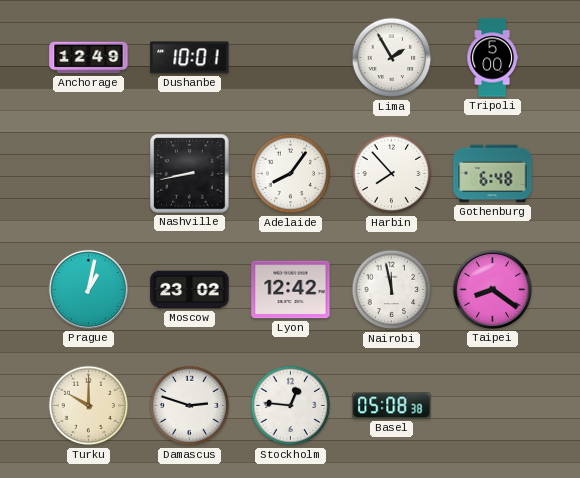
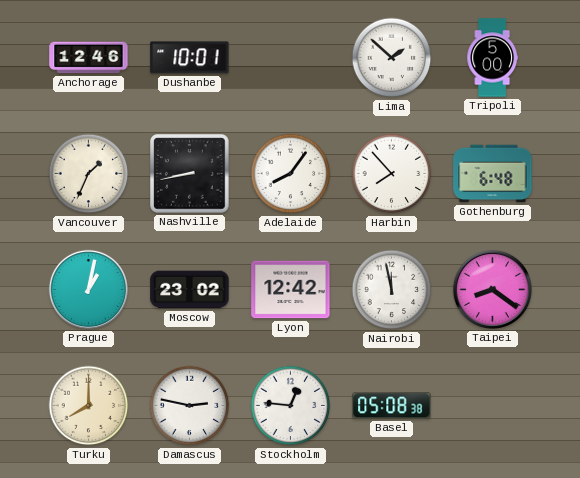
Anchorage: 12:49 -> 12:46 (89, 58)
Lima: 1:55 -> 1:52 (392, 58)
Vancouver: none -> 1:34 (89, 174)
Turku: 10:00 -> 8:00 (89, 406)
Damascus: 2:48 -> 2:47 (190, 406)
